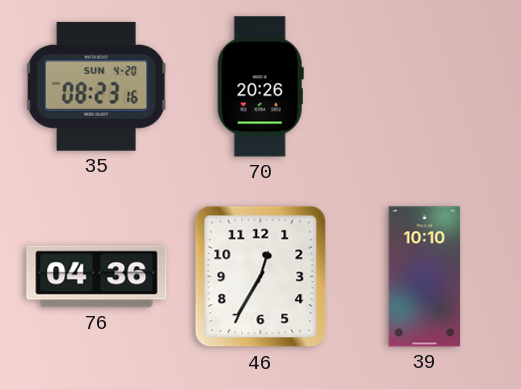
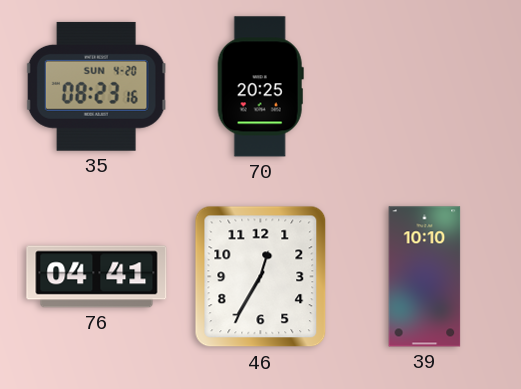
70: 20:26 -> 20:25 (260, 87)
76: 04:36 -> 04:41 (97, 277)
